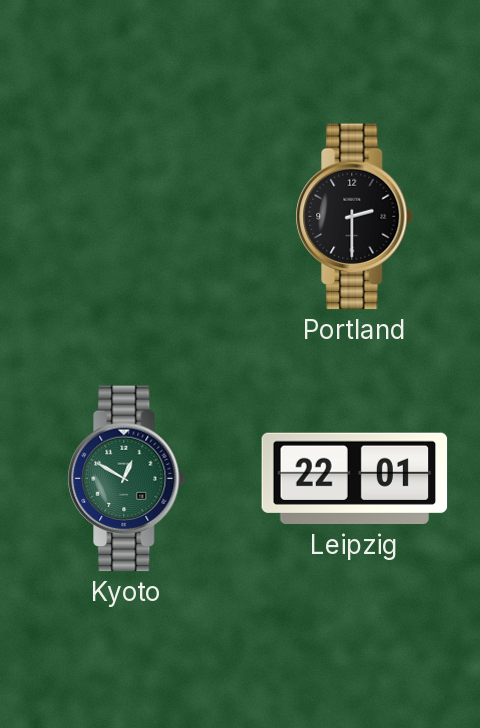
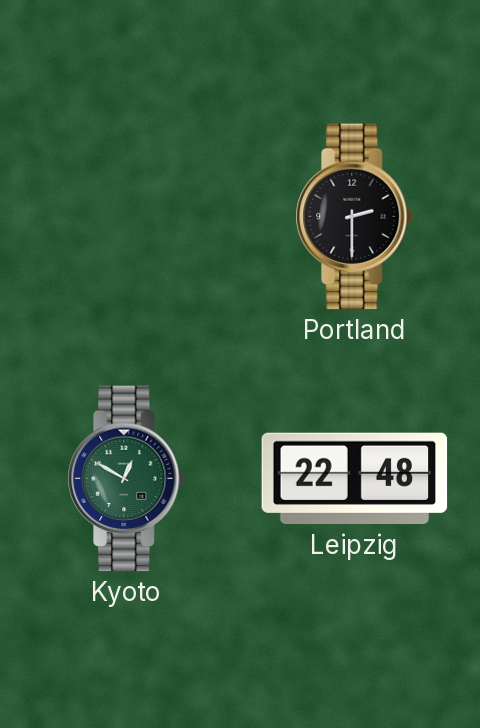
Leipzig: 22:01 -> 22:48 (355, 479)
